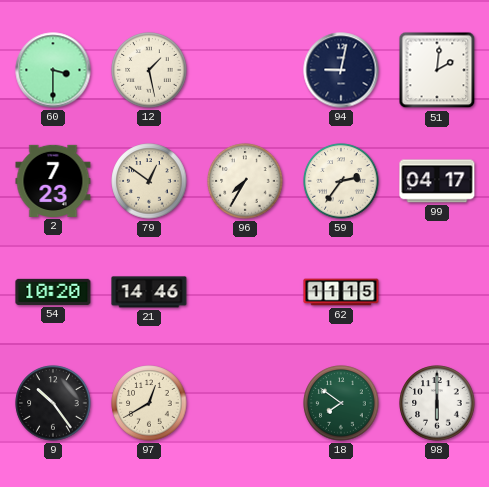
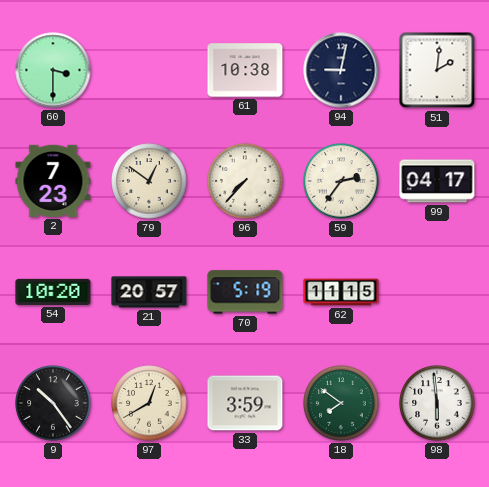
12: 1:28 -> none (149, 70)
61: none -> 10:38 (245, 70)
96: 7:35 -> 7:37 (245, 181)
21: 14:46 -> 20:57 (149, 292)
70: none -> 5:19 (245, 292)
33: none -> 3:59 (245, 403)
98: 6:00 -> 5:59 (437, 403)
